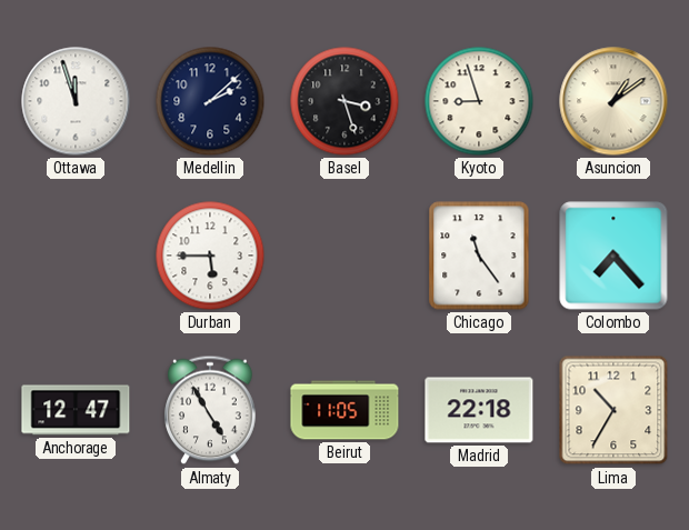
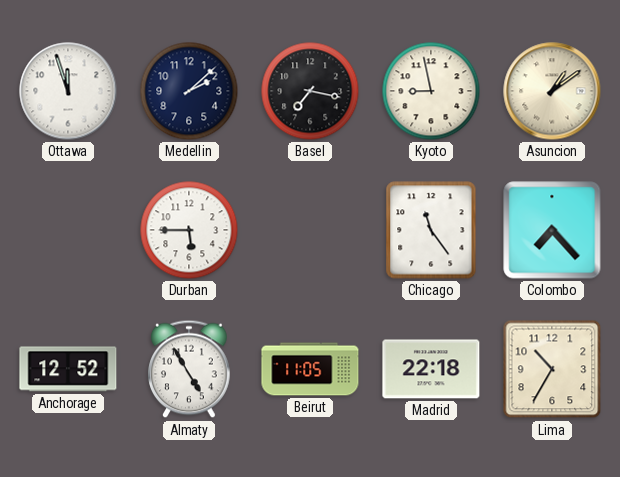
Basel: 3:27 -> 7:17 (310, 91)
Kyoto: 8:57 -> 8:58 (431, 91)
Anchorage: 12:47 -> 12:52 (68, 369)
